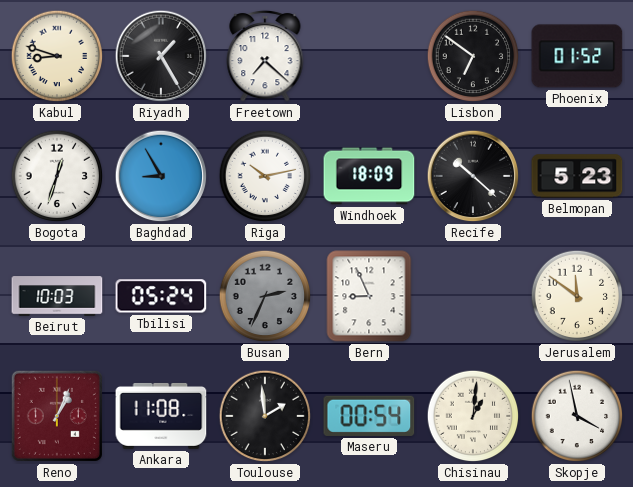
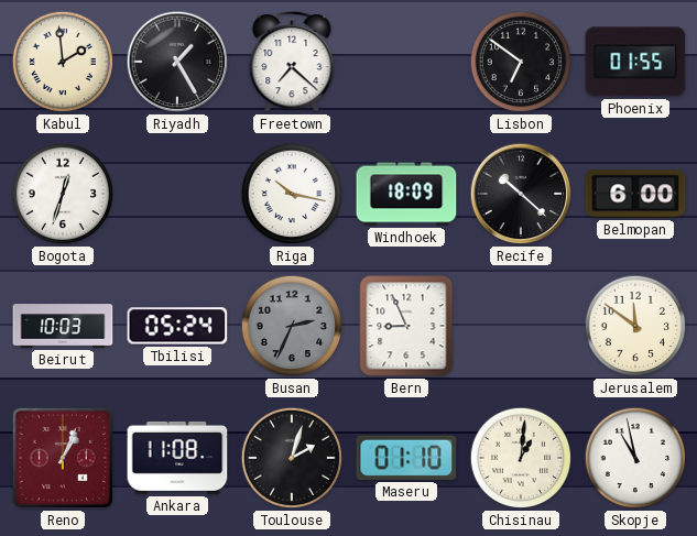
Kabul: 8:48 -> 1:59 (63, 62)
Phoenix: 01:52 -> 01:55 (635, 62)
Baghdad: 8:55 -> none (161, 176)
Riga: 10:13 -> 10:17 (292, 194)
Belmopan: 5:23 -> 6:00 (635, 194)
Toulouse: 1:59 -> 2:03 (292, 458)
Maseru: 00:54 -> 01:10 (406, 458)
Skopje: 3:58 -> 10:58 (635, 458)
